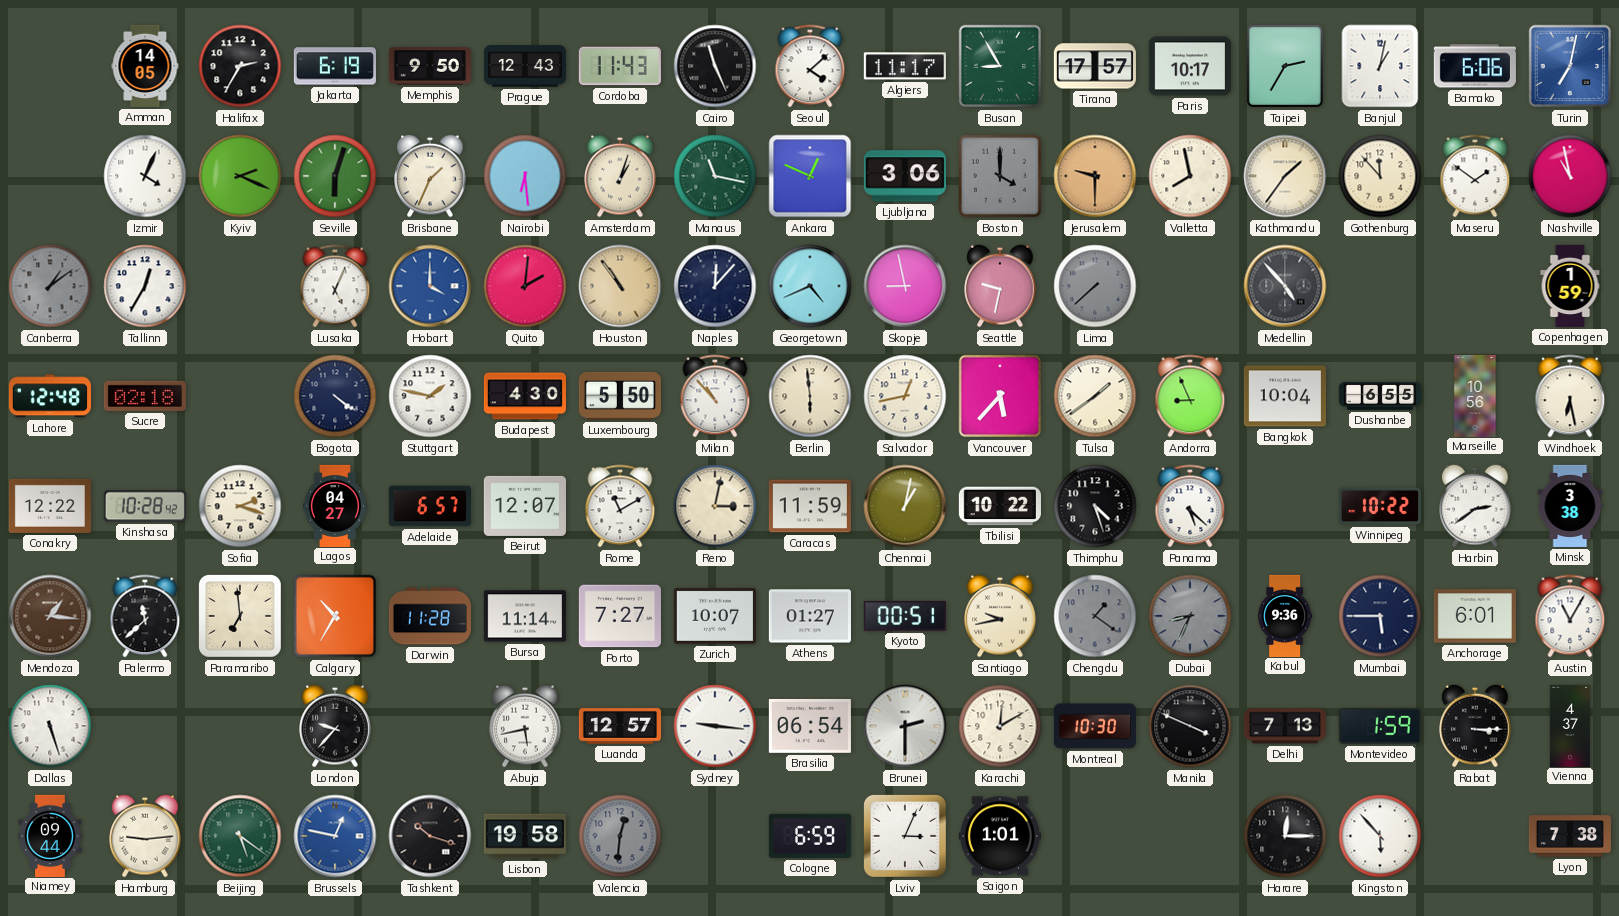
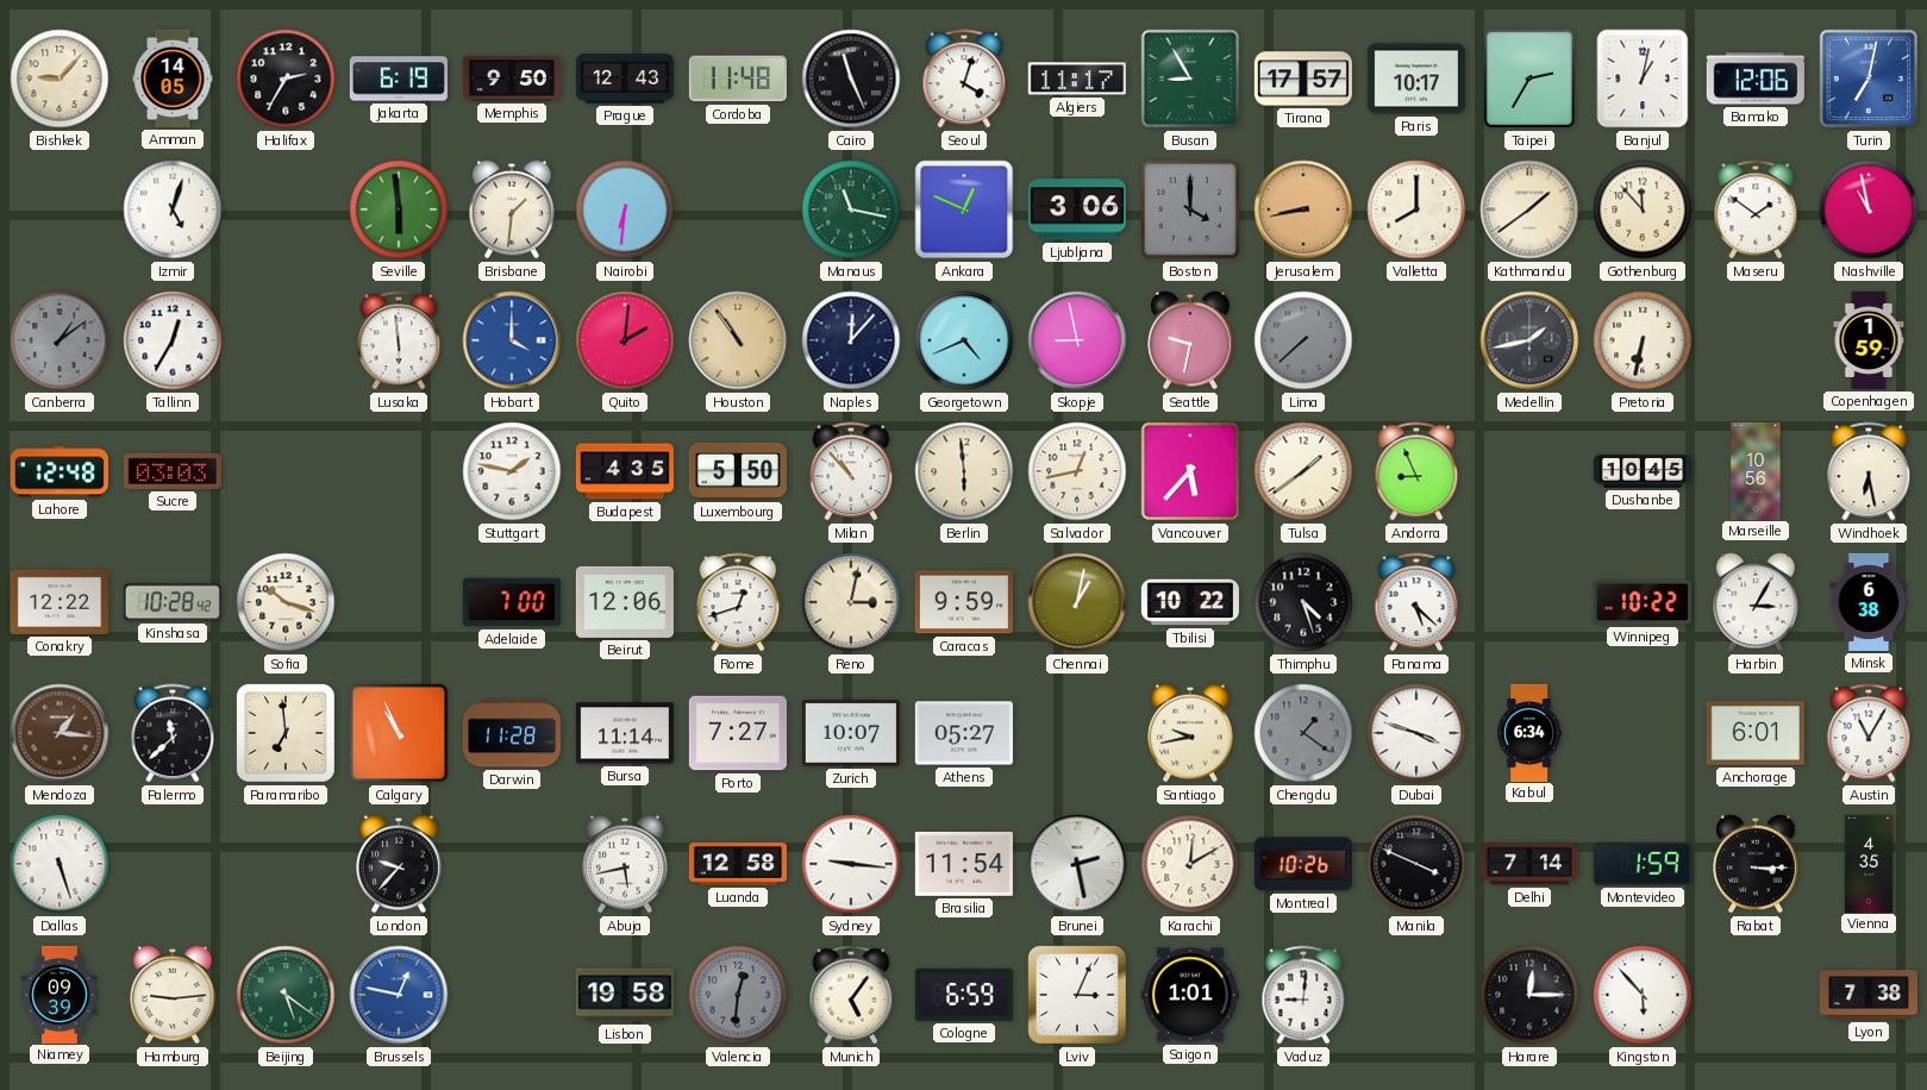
Bishkek: none -> 9:07 (60, 79)
Cordoba: 11:43 -> 11:48 (738, 79)
Seoul: 4:08 -> 4:03 (964, 79)
Bamako: 6:06 -> 12:06 (1756, 79)
Izmir: 4:04 -> 5:03 (173, 209)
Kyiv: 2:19 -> none (240, 176)
Seville: 6:03 -> 5:59 (399, 209)
Brisbane: 1:34 -> 1:31 (512, 209)
Nairobi: 6:29 -> 6:31 (625, 209)
Amsterdam: 1:03 -> none (620, 176)
Jerusalem: 9:30 -> 8:43 (1303, 209)
Valletta: 7:58 -> 8:00 (1416, 209)
Kathmandu: 1:36 -> 1:39 (1529, 209)
Lusaka: 5:04 -> 5:59 (399, 340)
Medellin: 4:53 -> 1:43 (1529, 340)
Pretoria: none -> 6:32 (1643, 340)
Sucre: 02:18 -> 03:03 (173, 471)
Bogota: 4:21 -> none (335, 396)
Budapest: 4:30 -> 4:35 (624, 471)
Bangkok: 10:04 -> none (1285, 396)
Dushanbe: 6:55 -> 10:45 (1641, 471)
Sofia: 2:18 -> 10:18 (286, 602)
Lagos: 04:27 -> none (335, 505)
Adelaide: 6:57 -> 7:00 (512, 602)
Beirut: 12:07 -> 12:06 (625, 602)
Rome: 11:10 -> 12:42 (738, 602)
Caracas: 11:59 -> 9:59 (964, 602)
Harbin: 2:39 -> 3:05 (1756, 602)
Minsk: 3:38 -> 6:38 (1869, 602)
Calgary: 10:35 -> 10:56 (399, 733)
Athens: 01:27 -> 05:27 (964, 733)
Kyoto: 00:51 -> none (905, 616)
Dubai: 8:34 -> 3:48 (1416, 733)
Dubai dial: grey -> white (1416, 733)
Kabul: 9:36 -> 6:34 (1529, 732)
Mumbai: 5:45 -> none (1380, 616)
Luanda: 12:57 -> 12:58 (738, 864)
Brasilia: 06:54 -> 11:54 (964, 864)
Brunei: 2:30 -> 2:28 (1077, 864)
Montreal: 10:30 -> 10:26 (1303, 864)
Delhi: 7:13 -> 7:14 (1528, 864)
Vienna: 4:37 -> 4:35 (1869, 863)
Niamey: 09:44 -> 09:39 (60, 994)
Tashkent: 10:18 -> none (430, 836)
Munich: none -> 5:06 (851, 995)
Vaduz: none -> 9:01 (1303, 995)
